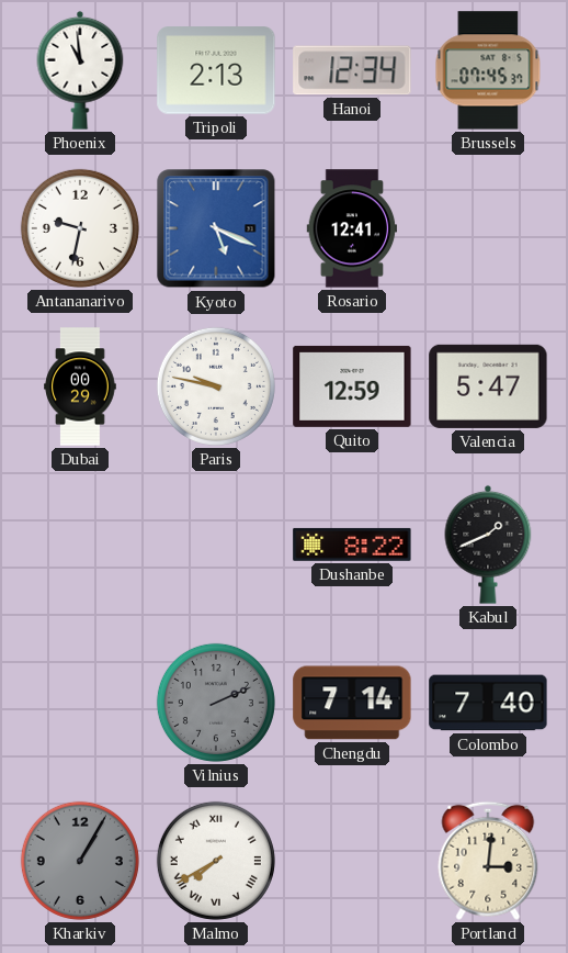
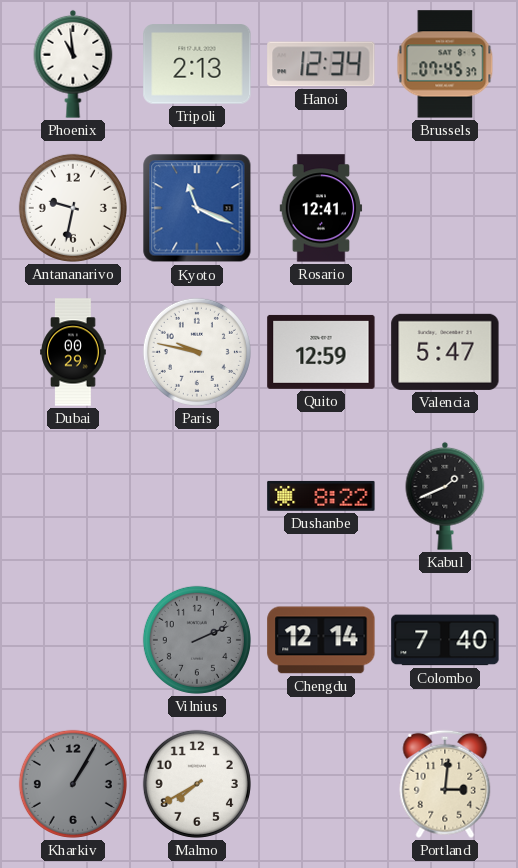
Kyoto: 5:19 -> 11:19 (197, 208)
Chengdu: 7:14 -> 12:14 (321, 640)
Malmo numerals: Roman -> Arabic (197, 784)
